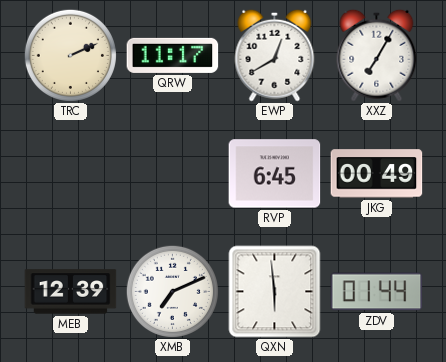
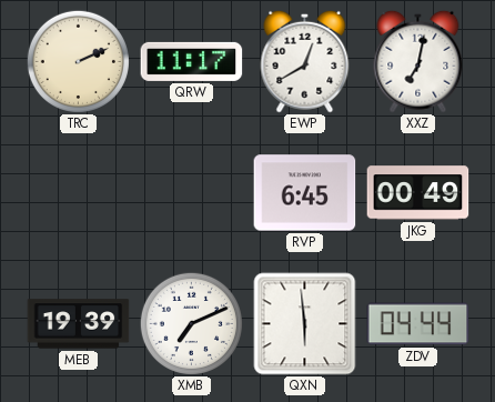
XXZ: 7:05 -> 7:02 (418, 61)
MEB: 12:39 -> 19:39 (79, 324)
ZDV: 01:44 -> 04:44 (418, 324)
